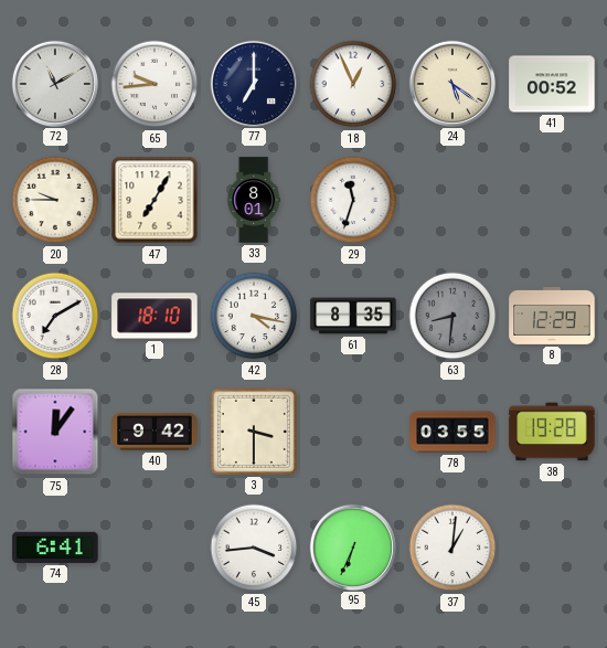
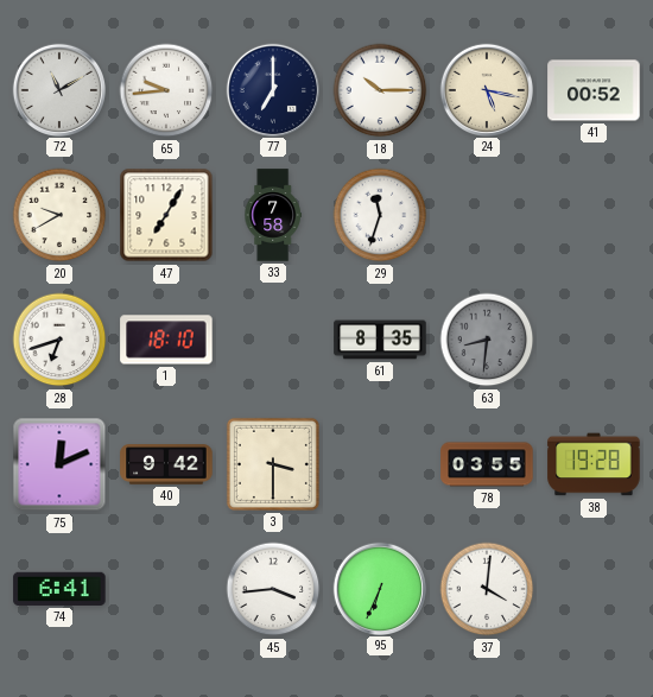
18: 12:56 -> 10:15 (380, 90)
24: 5:21 -> 5:17 (486, 89)
20: 9:45 -> 9:40 (59, 215)
33: 8:01 -> 7:58 (273, 215)
28: 7:10 -> 6:42 (59, 340)
42: 4:17 -> none (254, 316)
8: 12:29 -> none (552, 316)
75: 12:06 -> 12:11 (59, 464)
37: 1:01 -> 4:01 (487, 589)
